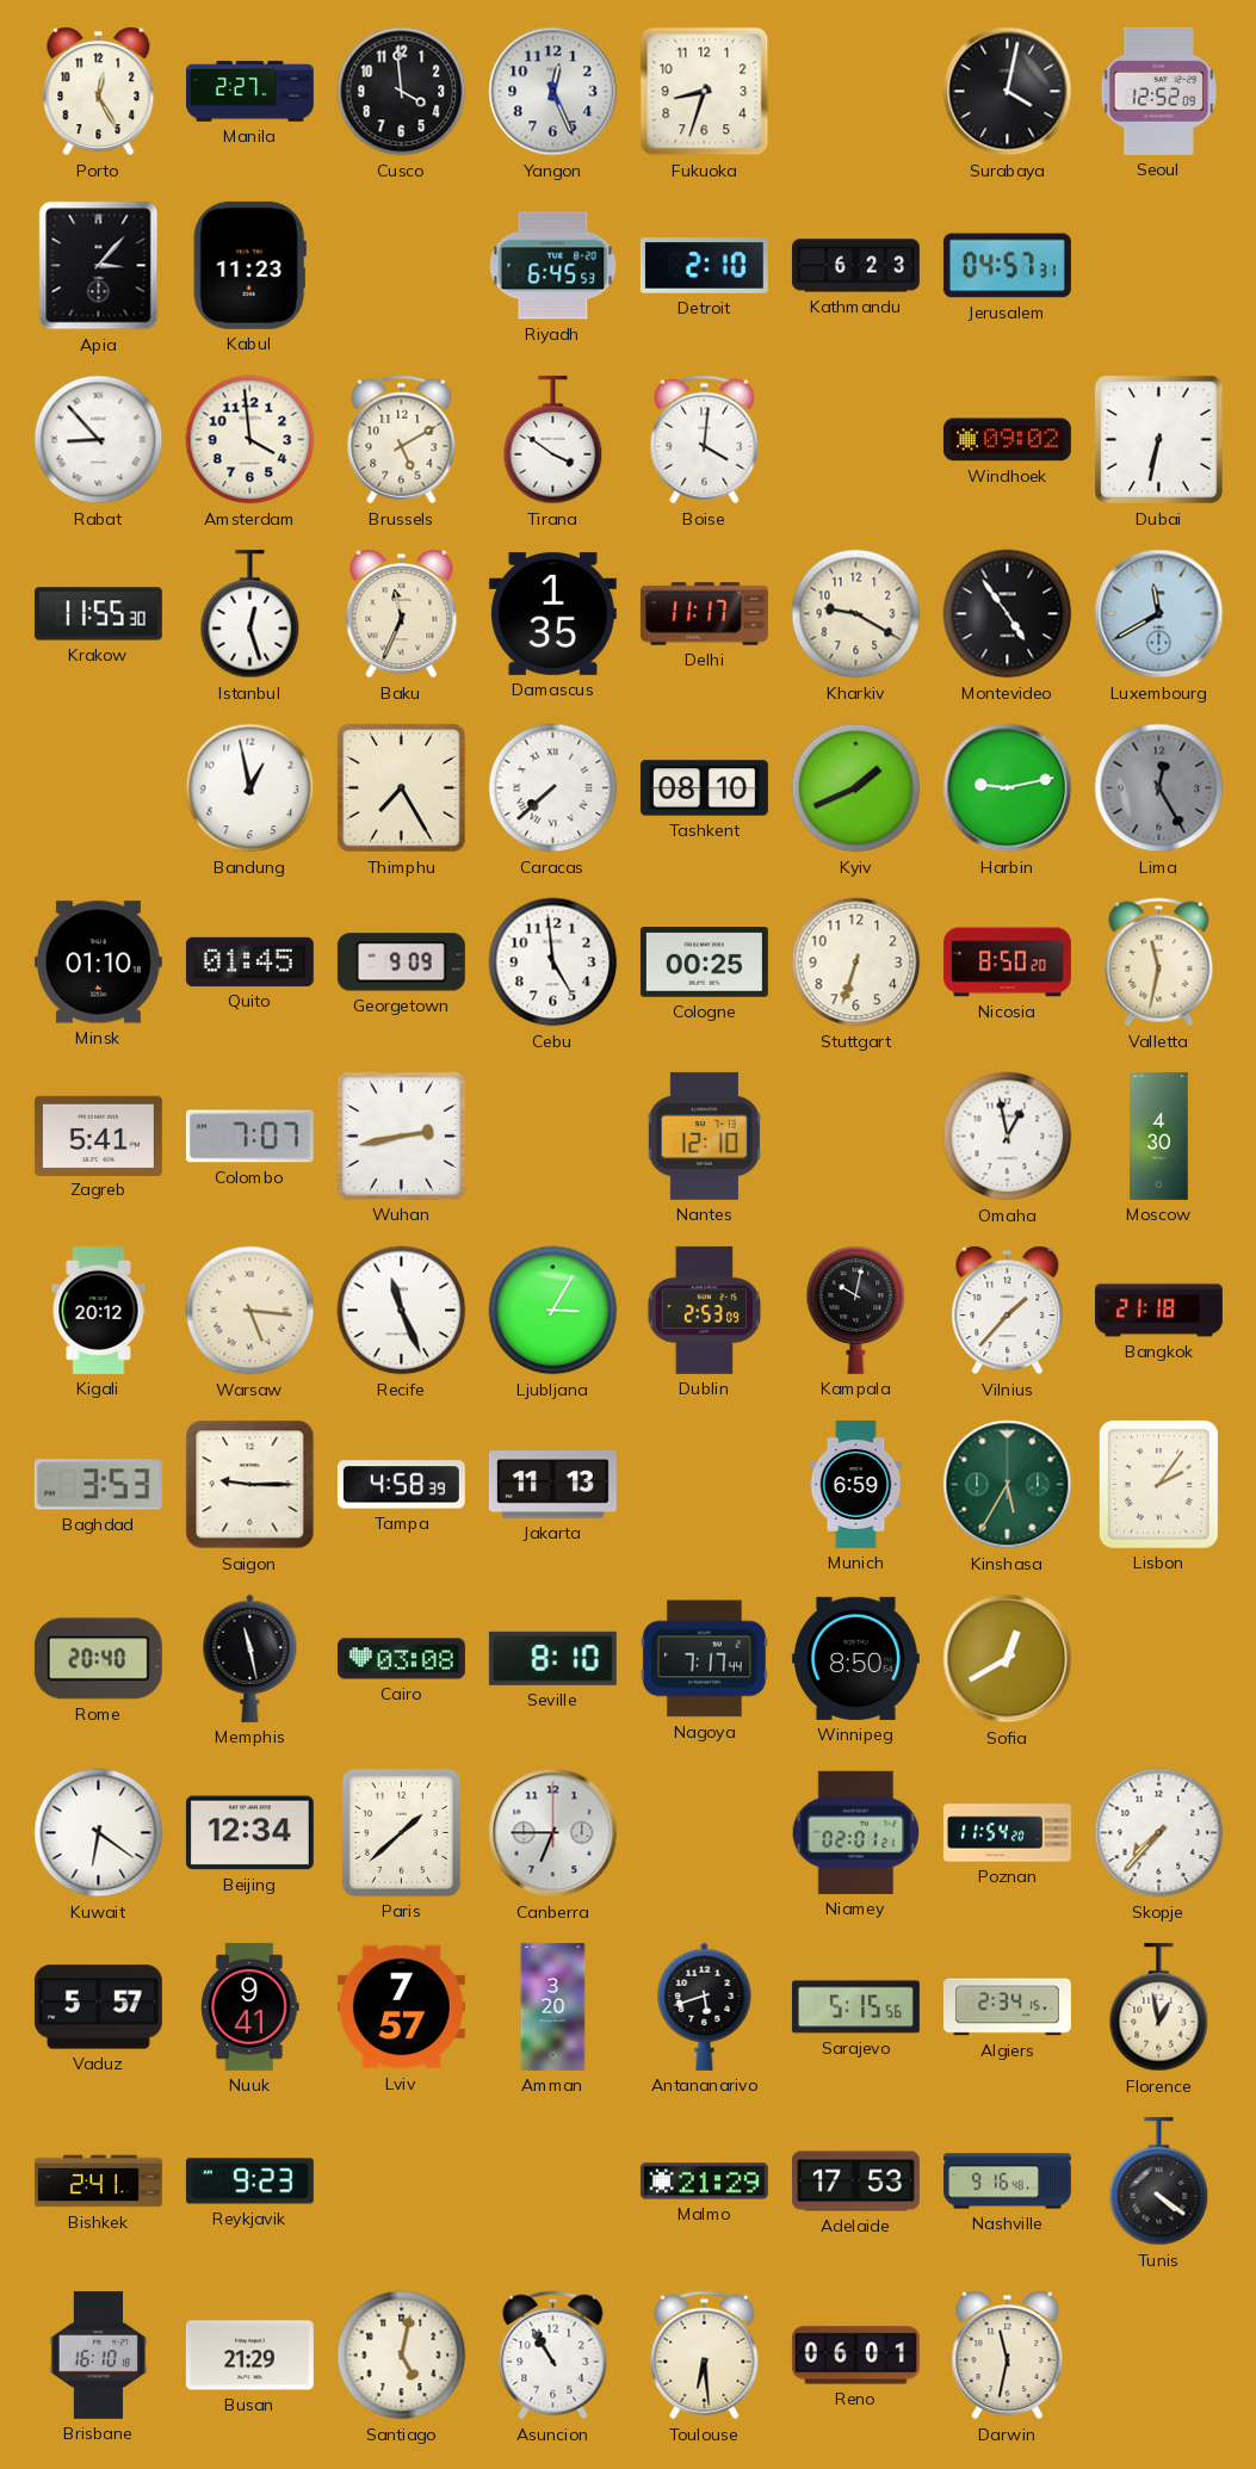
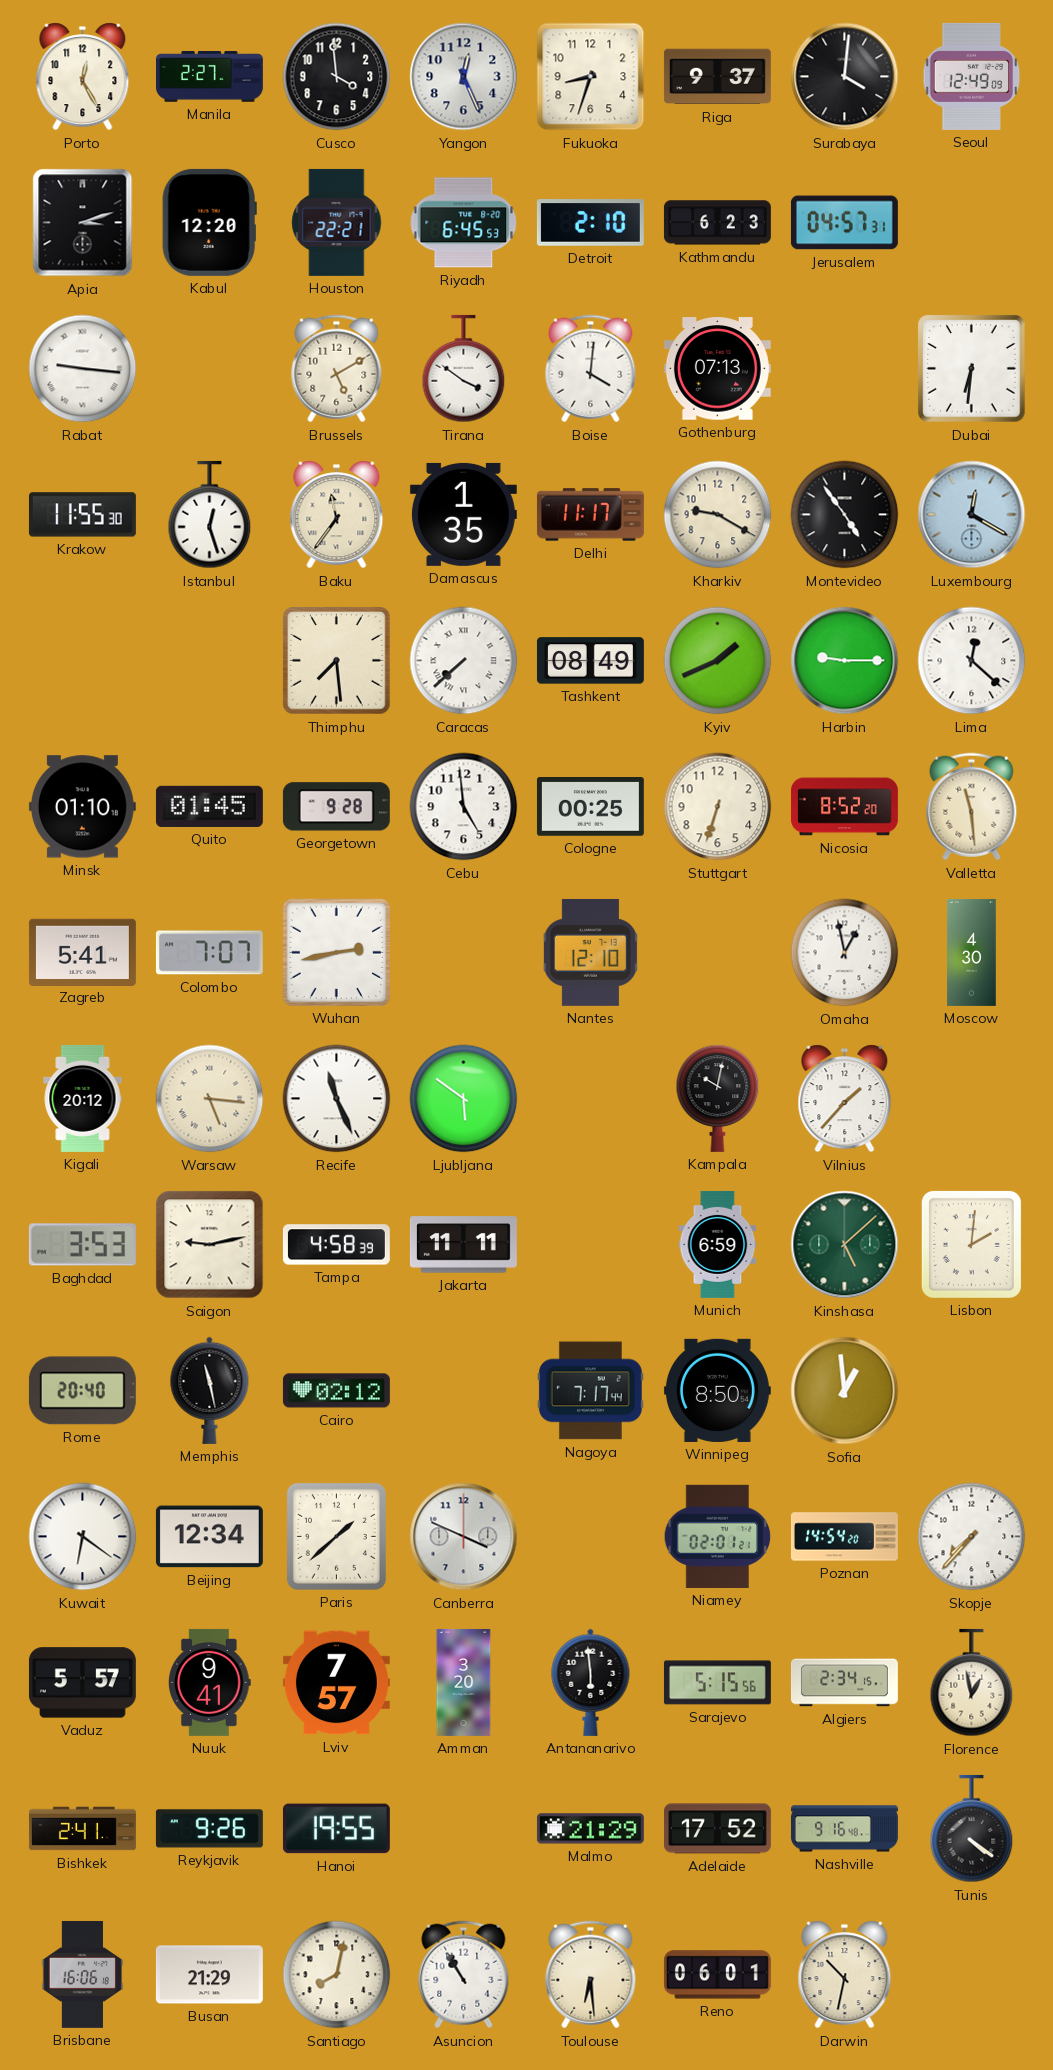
Riga: none -> 9:37 (717, 77)
Surabaya: 4:02 -> 4:01 (845, 77)
Seoul: 12:52 -> 12:49 (972, 76)
Apia: 3:07 -> 3:12 (83, 223)
Kabul: 11:23 -> 12:20 (209, 222)
Houston: none -> 22:21 (337, 222)
Rabat: 8:53 -> 9:16 (83, 369)
Amsterdam: 3:59 -> none (250, 440)
Gothenburg: none -> 07:13 (717, 369)
Windhoek: 09:02 -> none (1007, 440)
Dubai: 6:32 -> 6:31 (972, 369)
Baku: 11:34 -> 11:36 (337, 515)
Luxembourg: 11:40 -> 12:20 (972, 515)
Bandung: 12:58 -> none (250, 788)
Thimphu: 7:25 -> 7:29 (337, 661)
Tashkent: 08:10 -> 08:49 (590, 661)
Harbin: 9:13 -> 9:15 (845, 661)
Lima: 12:25 -> 12:22 (972, 661)
Lima dial: grey -> white (972, 661)
Georgetown: 9:09 -> 9:28 (336, 807)
Nicosia: 8:50 -> 8:52 (844, 807)
Valletta: 11:32 -> 11:29 (972, 807)
Ljubljana: 3:05 -> 5:51 (464, 1099)
Dublin: 2:53 -> none (705, 1310)
Bangkok: 21:18 -> none (1158, 1311)
Saigon: 9:15 -> 9:13 (210, 1245)
Jakarta: 11:13 -> 11:11 (463, 1245)
Kinshasa: 5:35 -> 5:08 (845, 1245)
Lisbon: 2:06 -> 2:01 (971, 1244)
Cairo: 03:08 -> 02:12 (336, 1391)
Seville: 8:10 -> none (552, 1658)
Sofia: 12:40 -> 12:59 (845, 1391)
Canberra: 6:45 -> 3:49 (464, 1537)
Poznan: 11:54 -> 14:54 (844, 1537)
Antananarivo: 5:42 -> 5:59 (591, 1682)
Reykjavik: 9:23 -> 9:26 (209, 1829)
Hanoi: none -> 19:55 (336, 1829)
Adelaide: 17:53 -> 17:52 (717, 1829)
Brisbane: 16:10 -> 16:06 (83, 1974)
Santiago: 5:02 -> 8:02 (337, 1975)
Darwin: 11:32 -> 10:32 (845, 1975)
